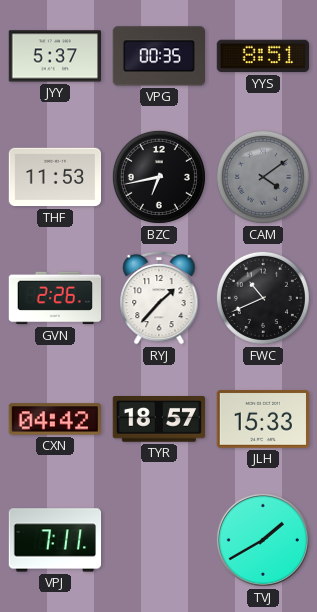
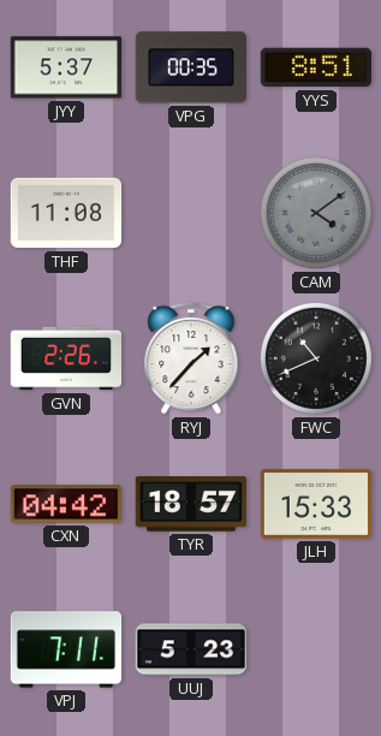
THF: 11:53 -> 11:08 (66, 213)
BZC: 6:43 -> none (159, 177)
UUJ: none -> 5:23 (191, 649)
TVJ: 1:40 -> none (263, 540)
